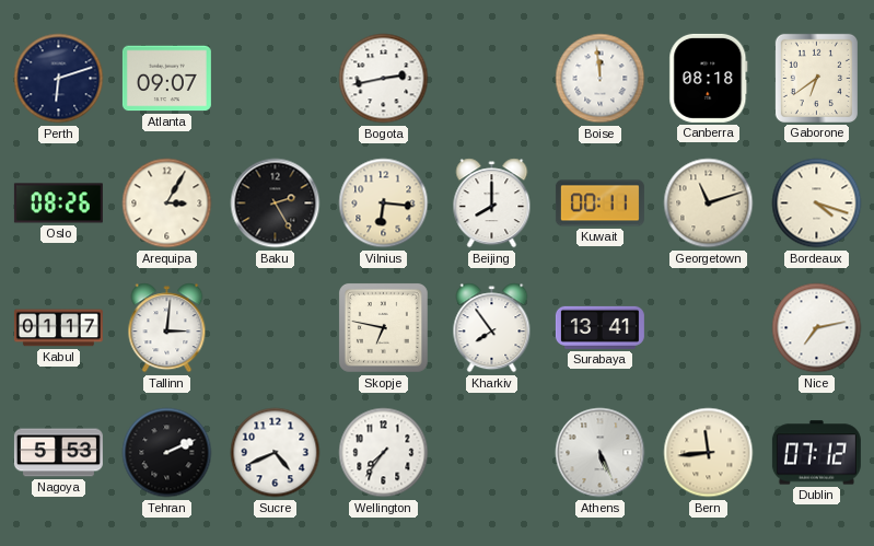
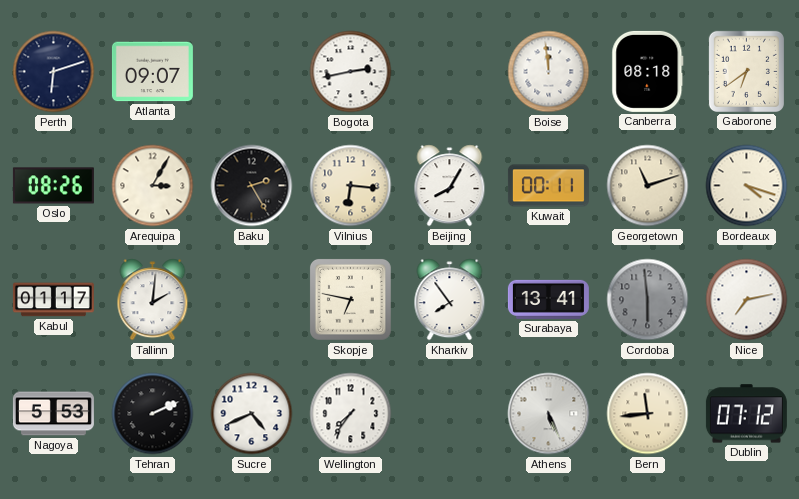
Beijing: 8:00 -> 8:05 (450, 186)
Tallinn: 3:01 -> 2:01 (153, 300)
Cordoba: none -> 5:59 (648, 300)
